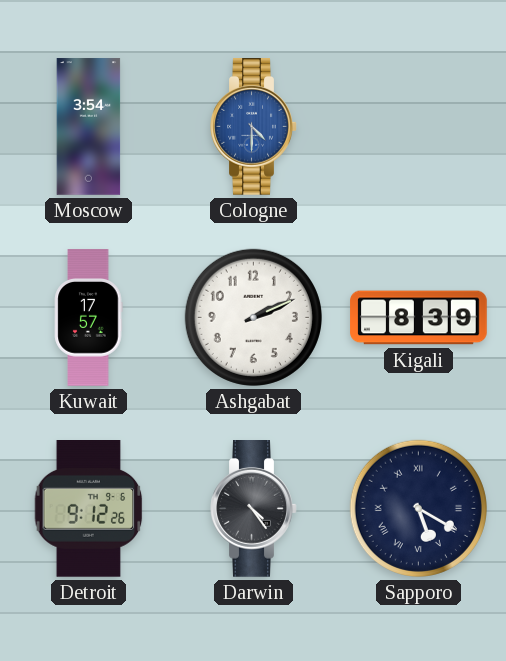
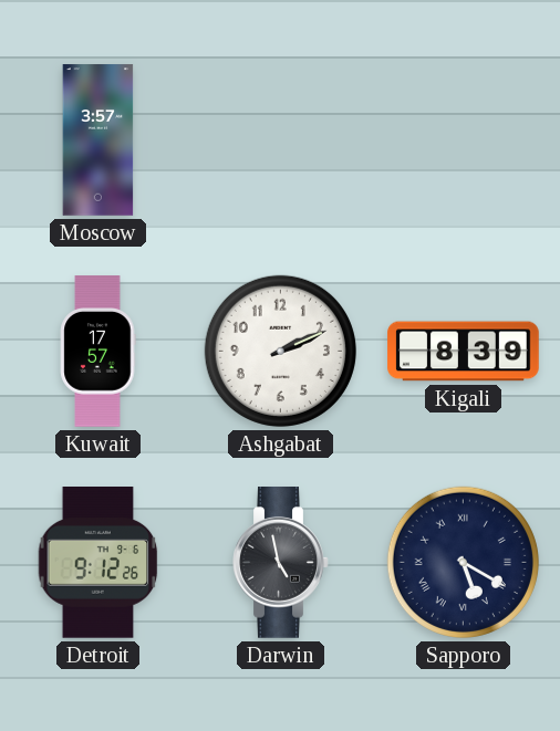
Moscow: 3:54 -> 3:57 (98, 140)
Cologne: 4:30 -> none (254, 127)
Darwin: 4:24 -> 4:58 (281, 563)
